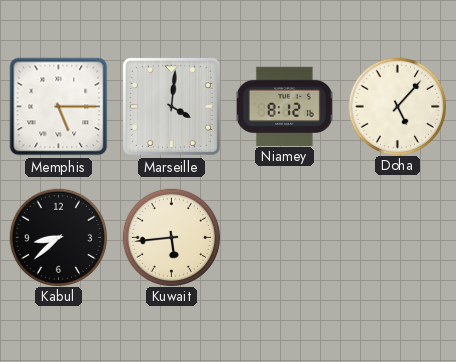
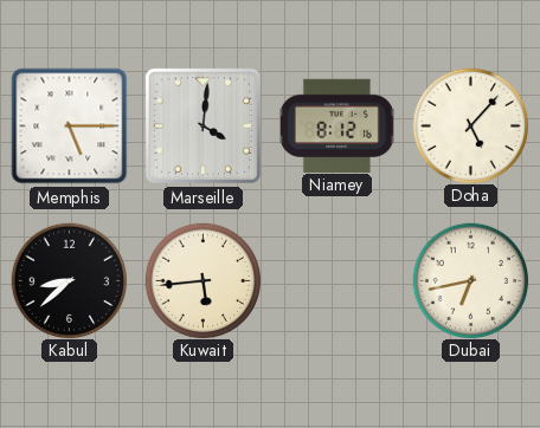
Dubai: none -> 6:43 (470, 280)
